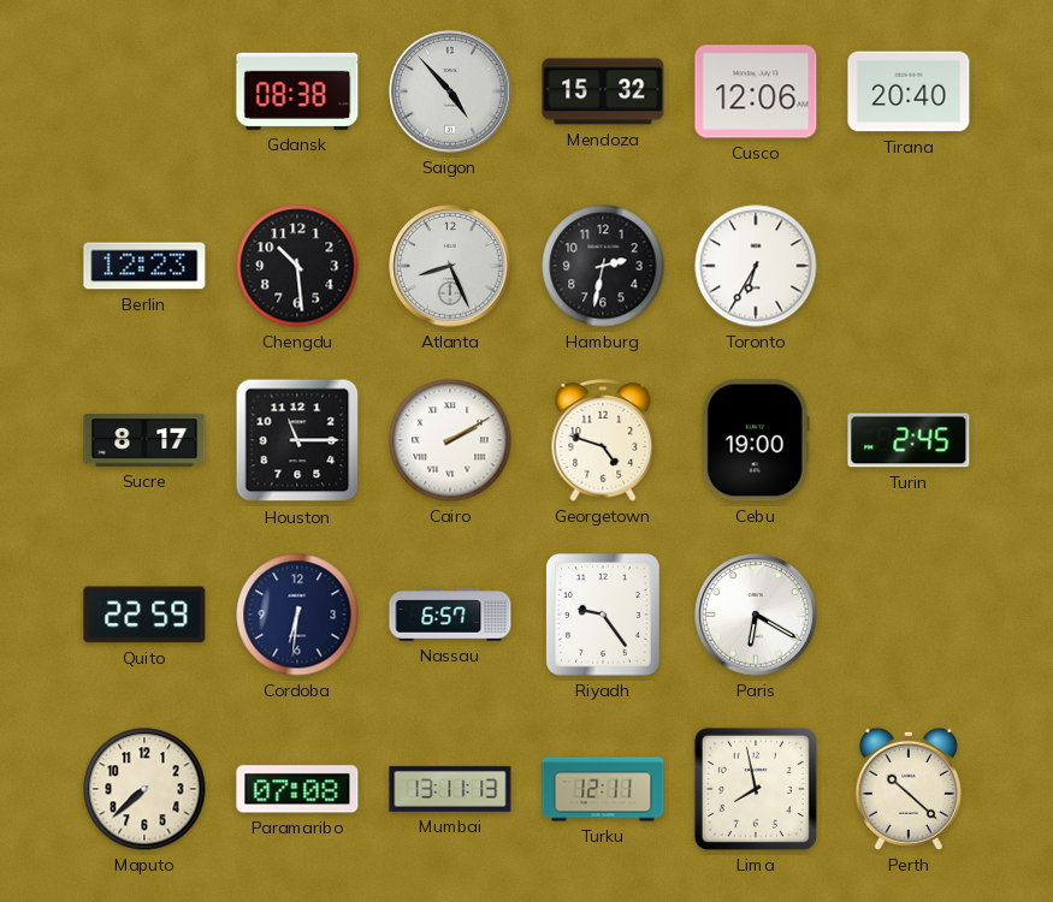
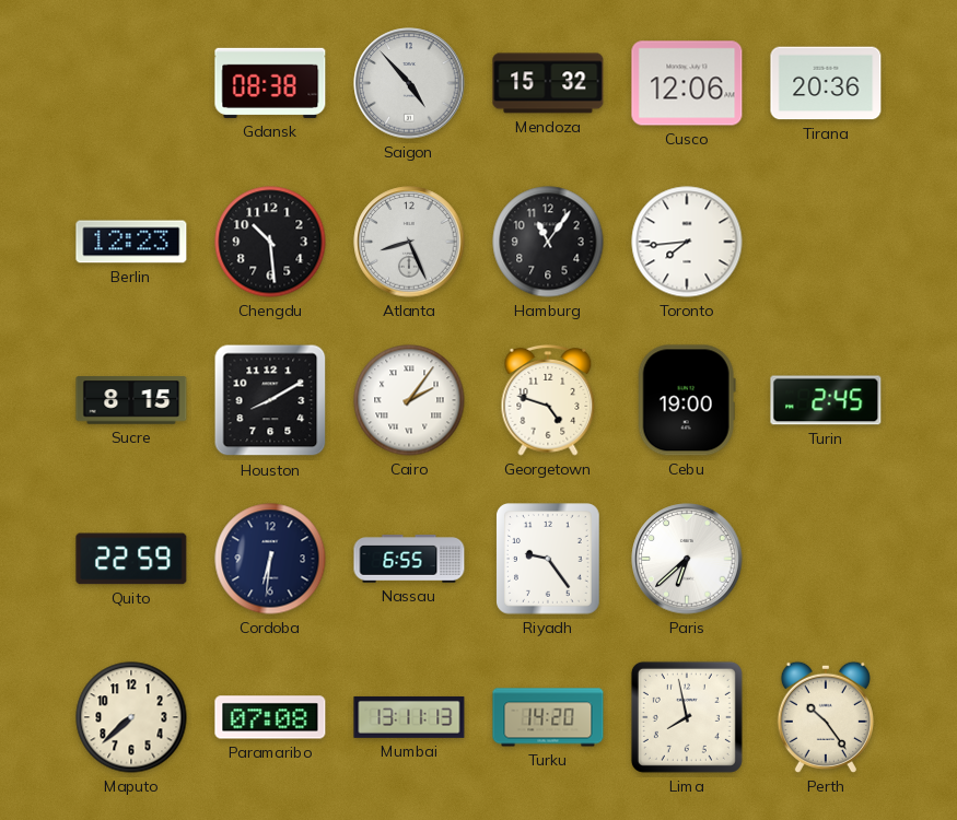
Tirana: 20:40 -> 20:36 (826, 83)
Hamburg: 2:32 -> 11:06 (548, 242)
Toronto: 6:35 -> 7:44 (687, 242)
Sucre: 8:17 -> 8:15 (131, 400)
Houston: 11:15 -> 8:10 (270, 400)
Cairo: 2:10 -> 2:06 (409, 400)
Nassau: 6:57 -> 6:55 (409, 559)
Paris: 6:20 -> 6:38 (687, 559)
Turku: 12:11 -> 14:20 (548, 717)
Perth: 10:22 -> 10:24 (826, 717)
